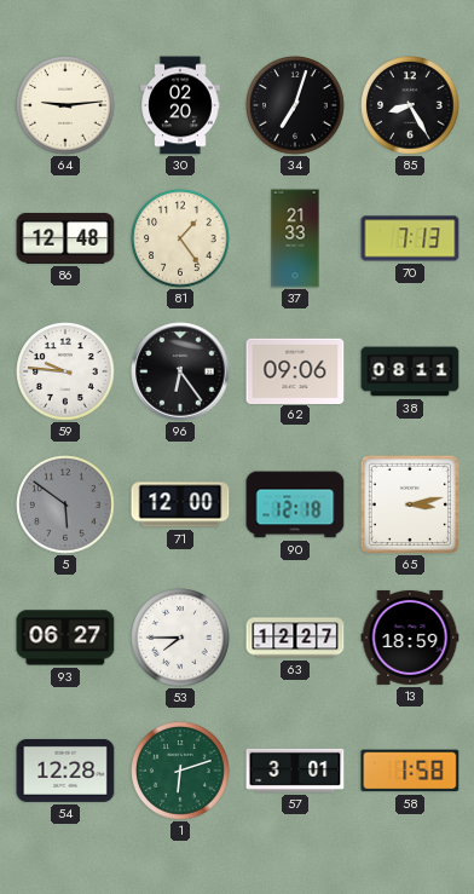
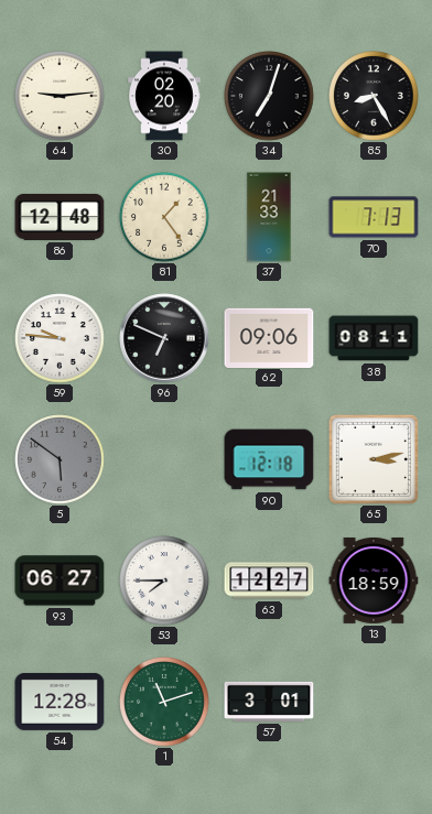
96: 6:24 -> 6:49 (164, 338)
71: 12:00 -> none (180, 504)
1: 6:12 -> 11:12 (164, 702)
58: 1:58 -> none (410, 771)
